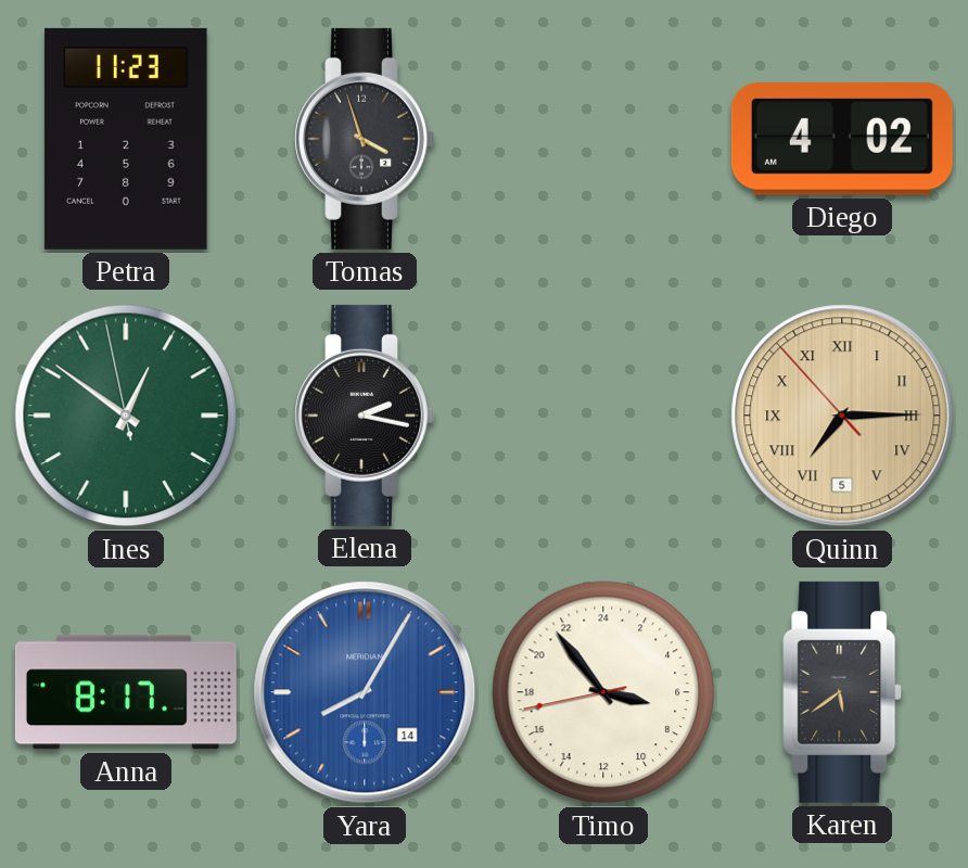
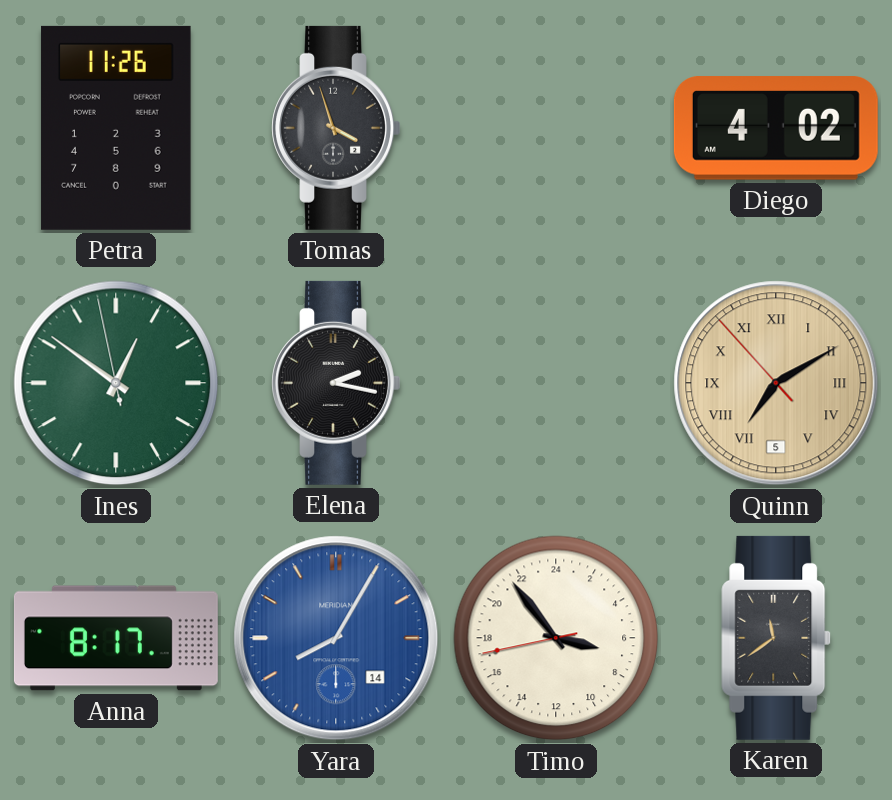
Petra: 11:23 -> 11:26 (116, 128)
Quinn: 7:14 -> 7:09 (776, 383)
Karen: 5:39 -> 11:39 (776, 638)
